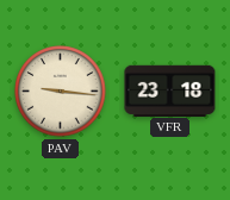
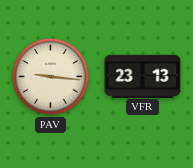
VFR: 23:18 -> 23:13 (143, 76)
